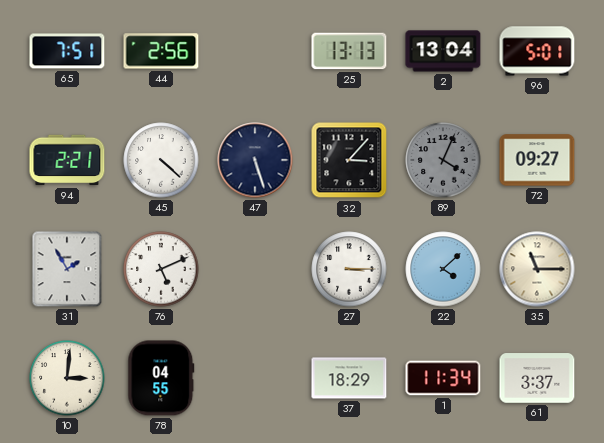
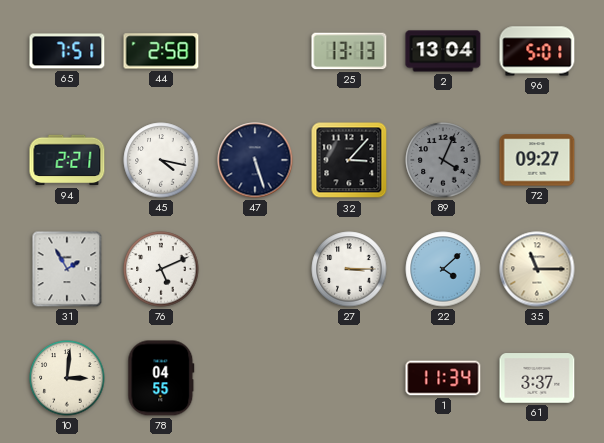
44: 2:56 -> 2:58 (161, 51)
45: 4:22 -> 4:17 (161, 160)
37: 18:29 -> none (349, 378)
